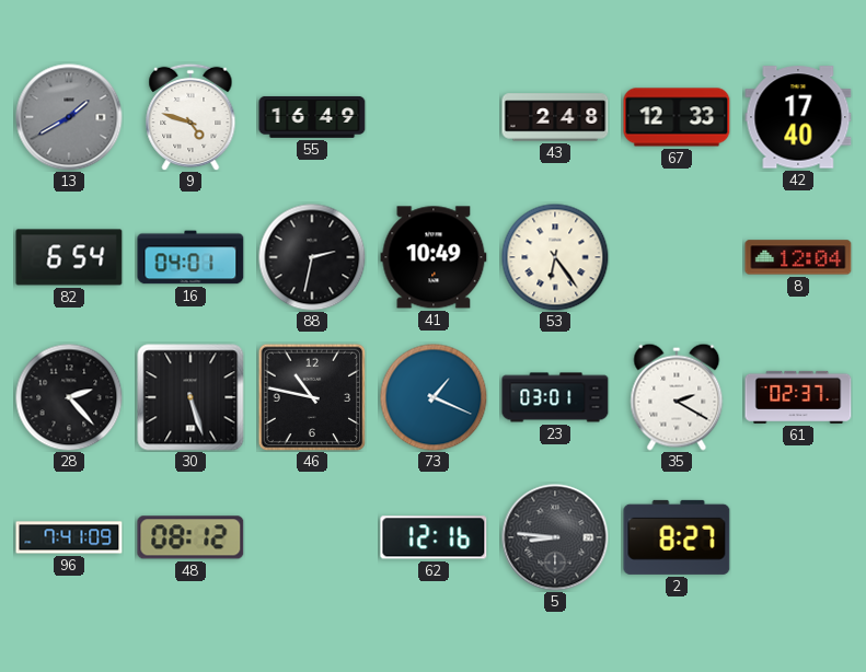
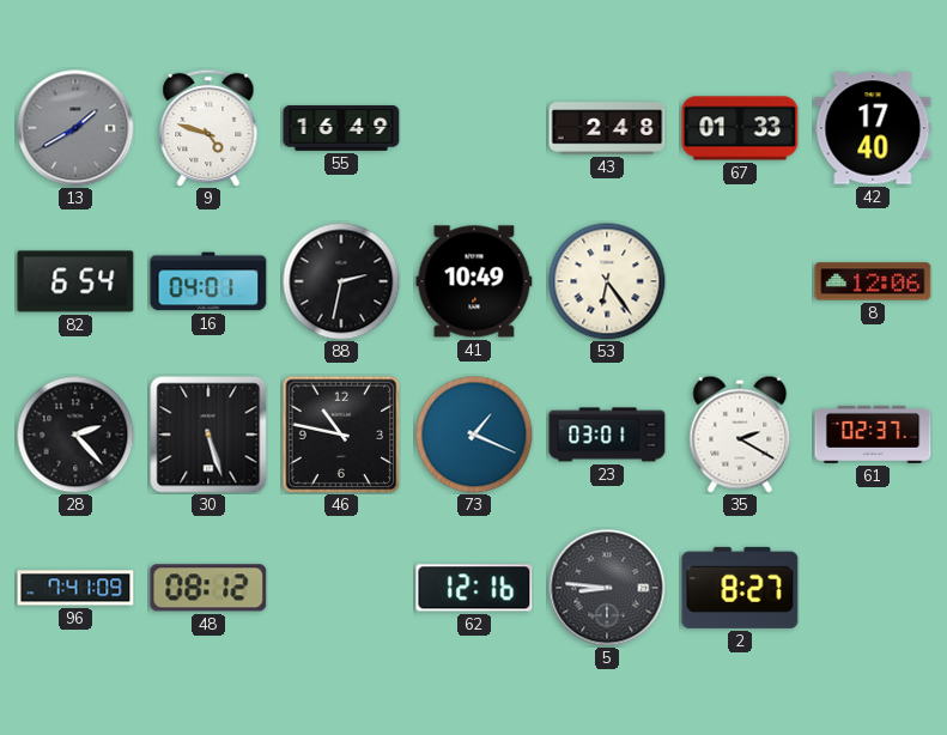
67: 12:33 -> 01:33 (740, 128)
8: 12:04 -> 12:06 (873, 281)
